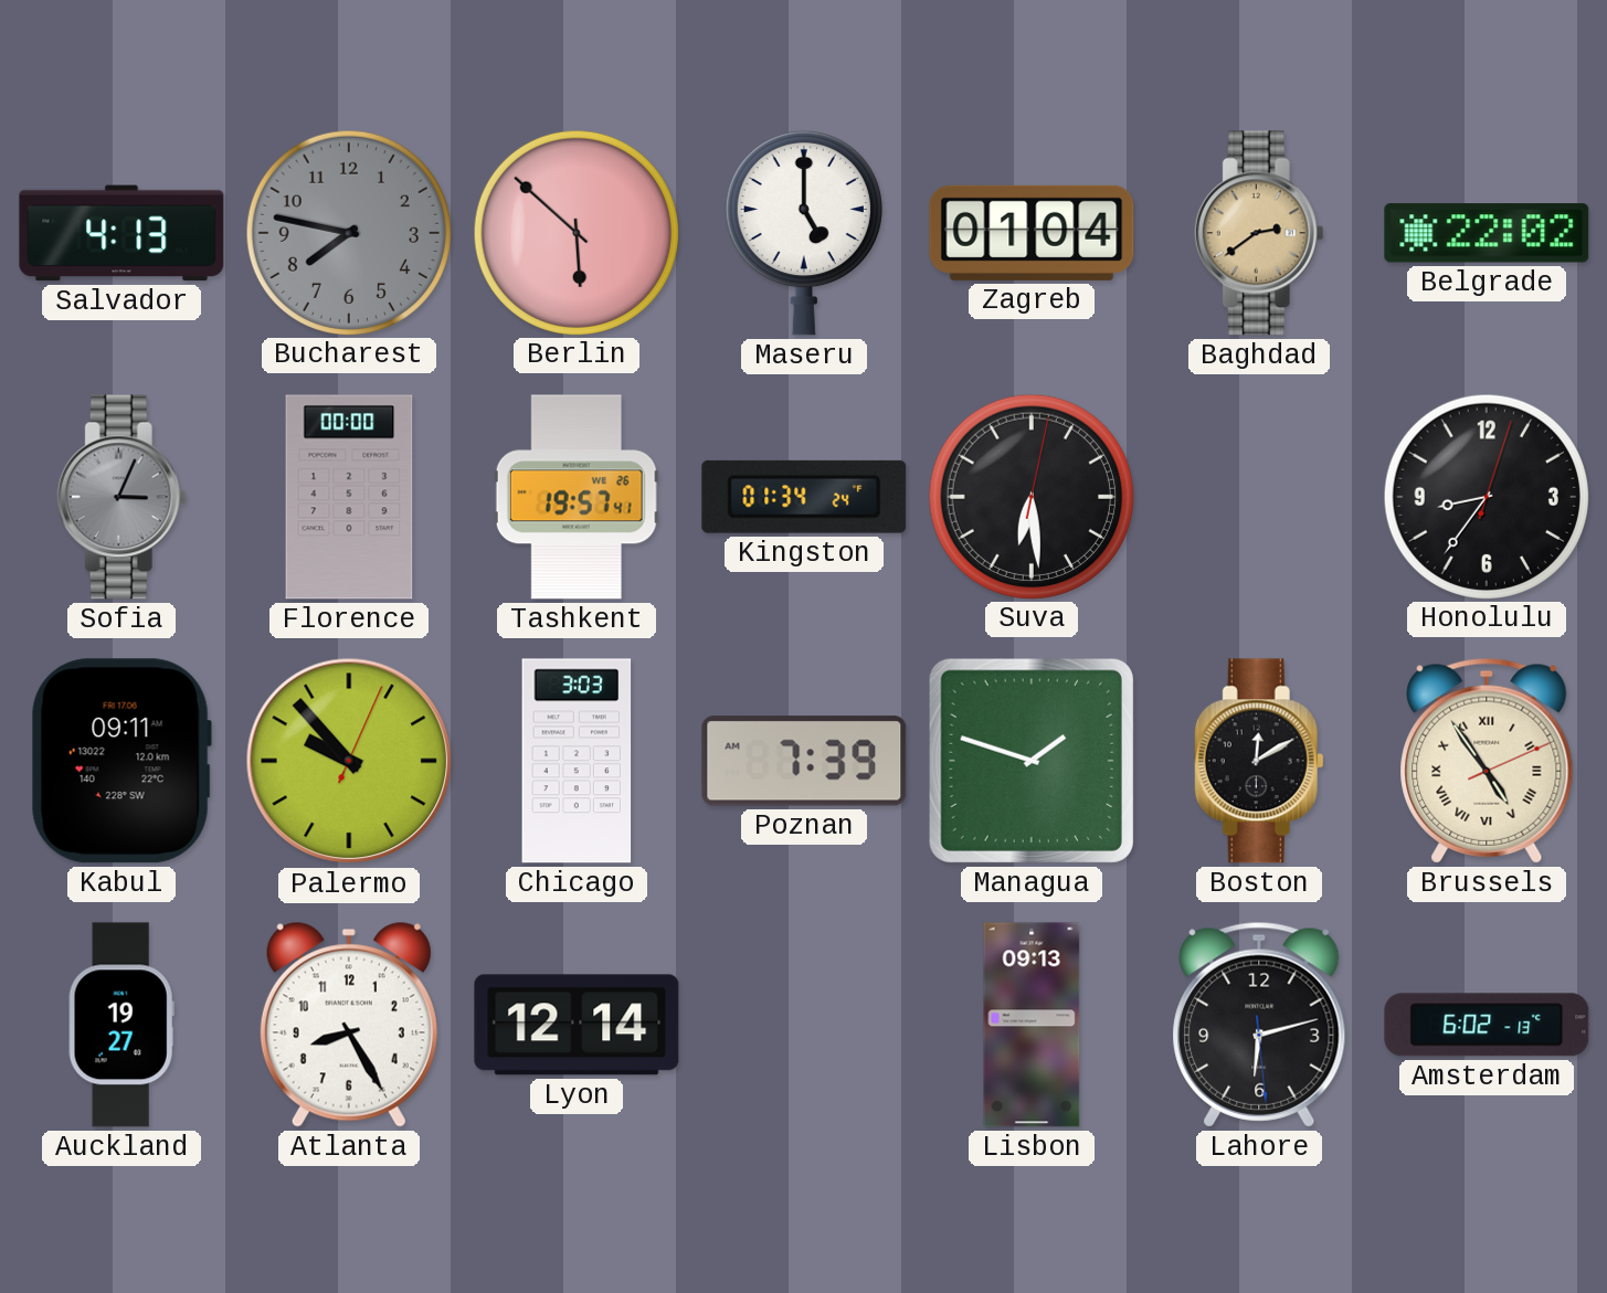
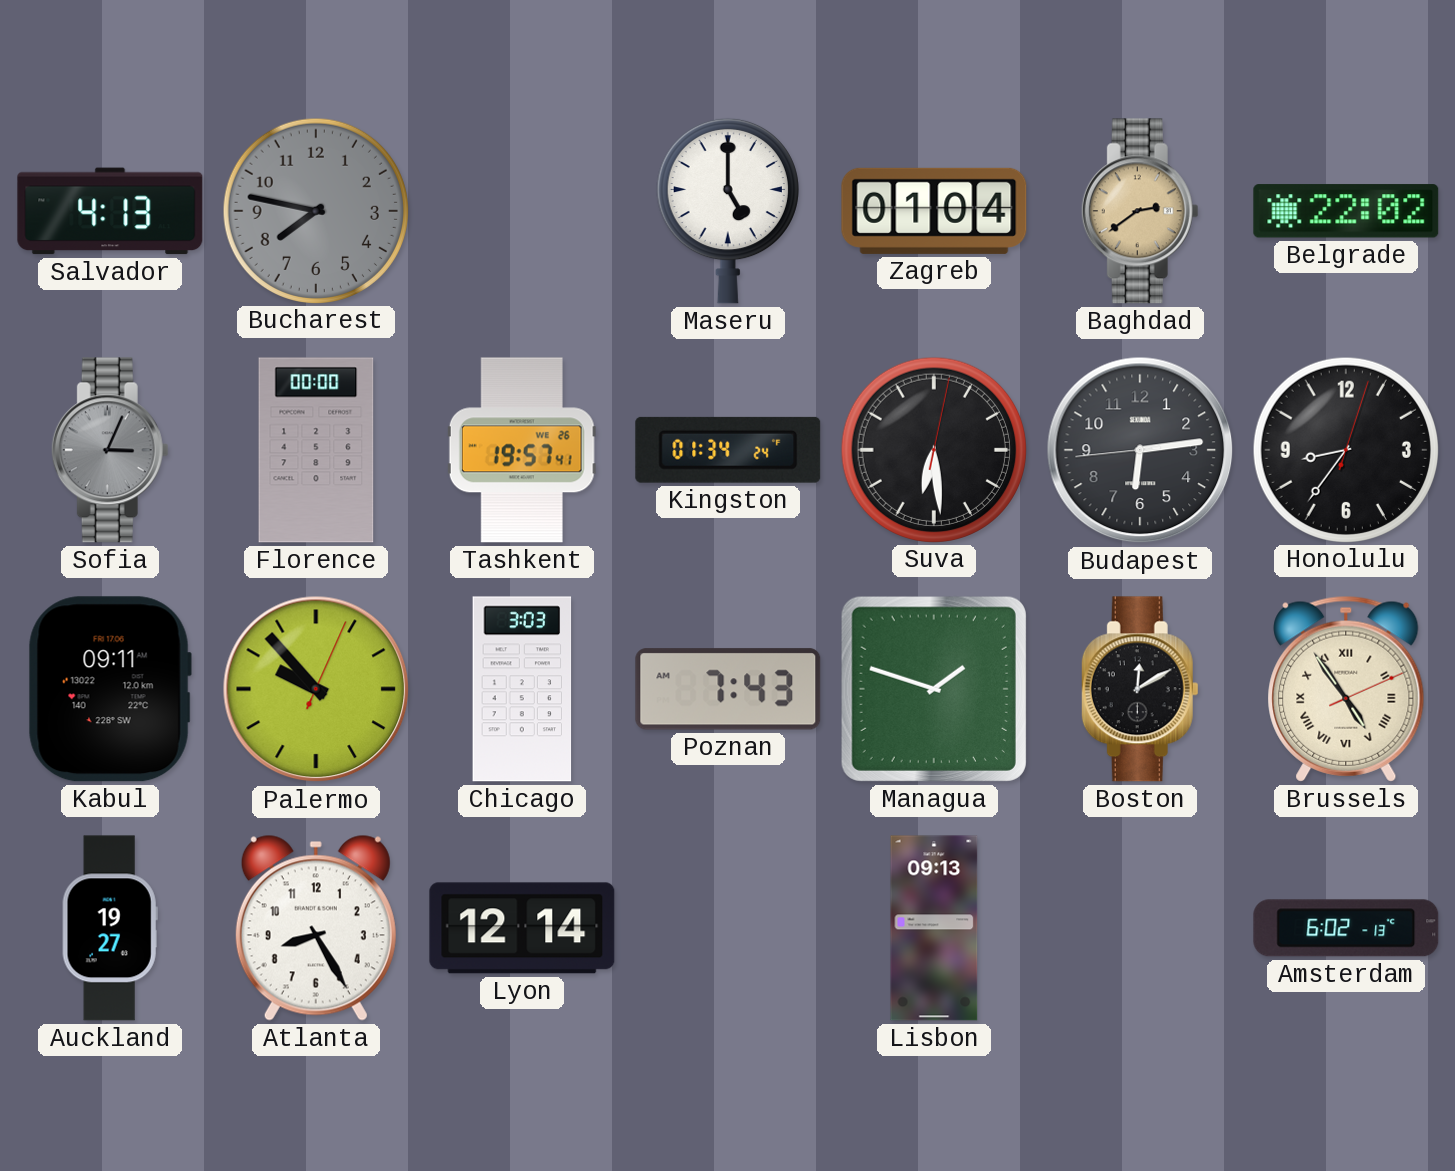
Berlin: 5:52 -> none (575, 232)
Budapest: none -> 6:13 (1140, 450)
Poznan: 7:39 -> 7:43 (728, 689)
Lahore: 6:12 -> none (1259, 1025)
